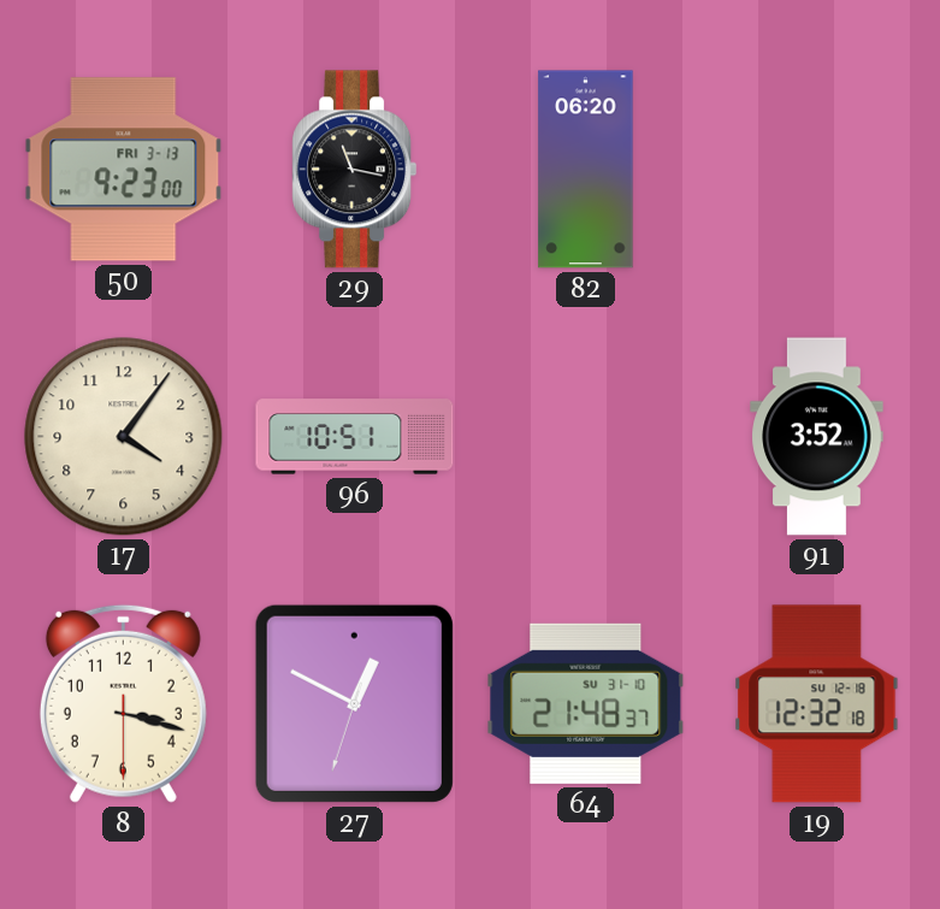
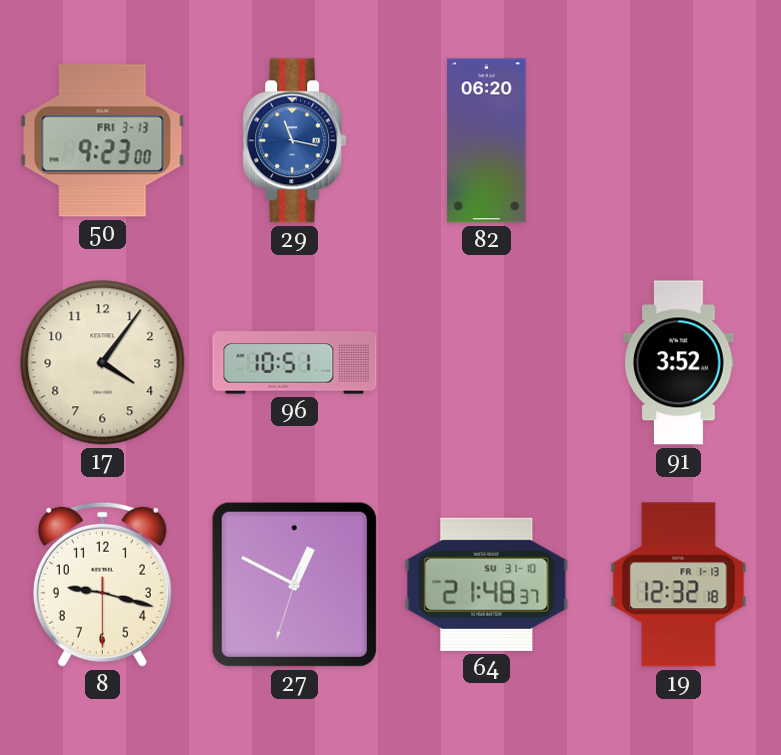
29 dial: black -> blue (295, 141)
8: 3:17 -> 9:17 (102, 584)
19 date: SU 12-18 -> FR 1-13 (679, 585)
